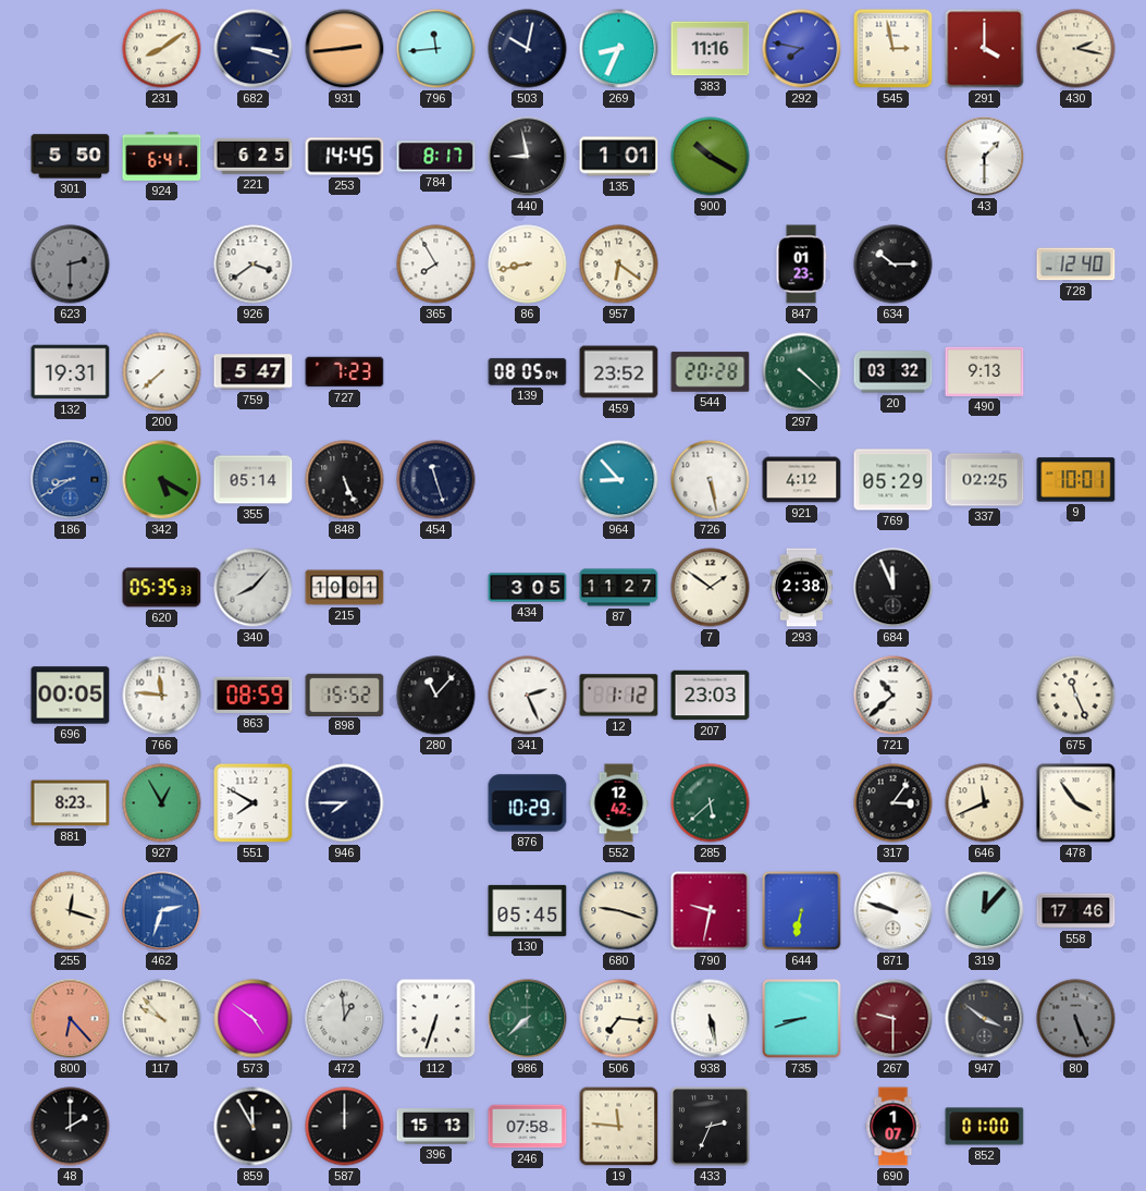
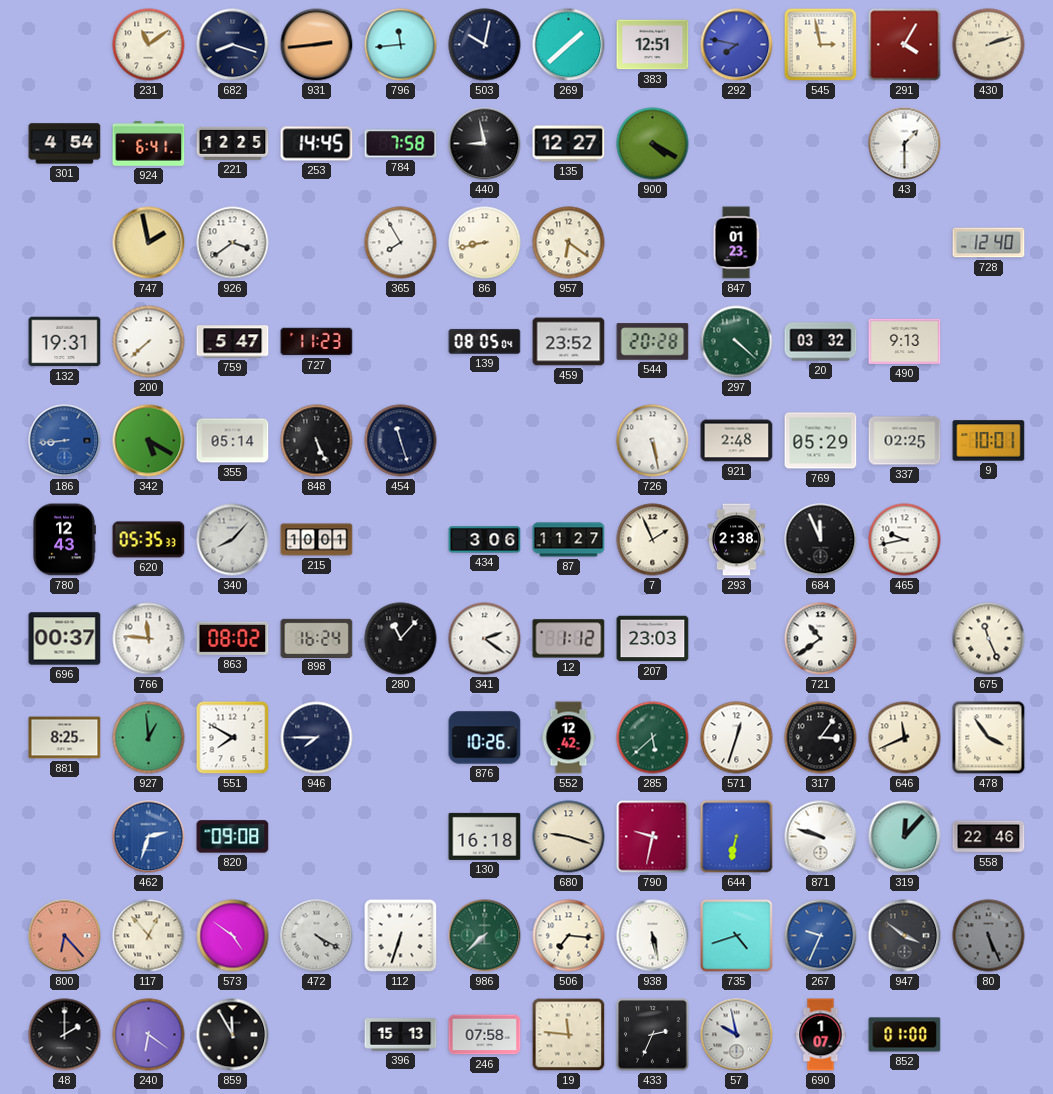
231: 8:09 -> 11:09 (149, 45)
682: 3:18 -> 8:18 (233, 45)
269: 8:34 -> 1:38 (569, 45)
383: 11:16 -> 12:51 (653, 45)
291: 4:00 -> 4:05 (905, 45)
430: 2:17 -> 2:12 (989, 45)
301: 5:50 -> 4:54 (65, 144)
221: 6:25 -> 12:25 (233, 143)
784: 8:17 -> 7:58 (401, 144)
135: 1:01 -> 12:27 (569, 144)
900: 10:20 -> 4:20 (653, 144)
623: 2:30 -> none (71, 265)
747: none -> 1:58 (149, 243)
634: 10:15 -> none (894, 265)
727: 7:23 -> 11:23 (317, 342)
186: 8:40 -> 8:44 (65, 441)
964: 8:53 -> none (619, 480)
921: 4:12 -> 2:48 (737, 441)
780: none -> 12:43 (64, 540)
434: 3:05 -> 3:06 (485, 540)
7: 1:51 -> 1:56 (653, 540)
465: none -> 9:43 (905, 540)
696: 00:05 -> 00:37 (65, 639)
863: 08:59 -> 08:02 (233, 638)
898: 15:52 -> 16:24 (317, 638)
341: 2:26 -> 2:21 (485, 639)
721: 10:38 -> 10:39 (821, 639)
881: 8:23 -> 8:25 (65, 738)
927: 12:55 -> 12:59 (149, 738)
876: 10:29 -> 10:26 (485, 738)
571: none -> 12:33 (737, 738)
255: 12:18 -> none (71, 911)
820: none -> 09:08 (233, 837)
130: 05:45 -> 16:18 (485, 836)
558: 17:46 -> 22:46 (989, 837)
117: 9:53 -> 12:53 (149, 936)
472: 12:59 -> 4:20 (317, 936)
735: 8:42 -> 4:42 (737, 936)
267: 9:30 -> 9:34 (821, 936)
267 dial: burgundy -> blue (821, 936)
240: none -> 6:21 (149, 1035)
587: 12:00 -> none (345, 1127)
57: none -> 9:58 (737, 1035)
